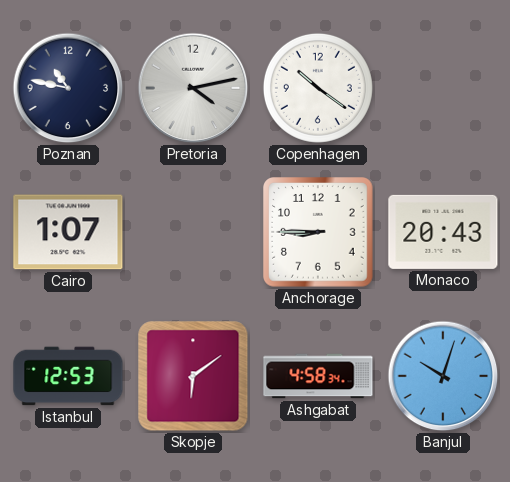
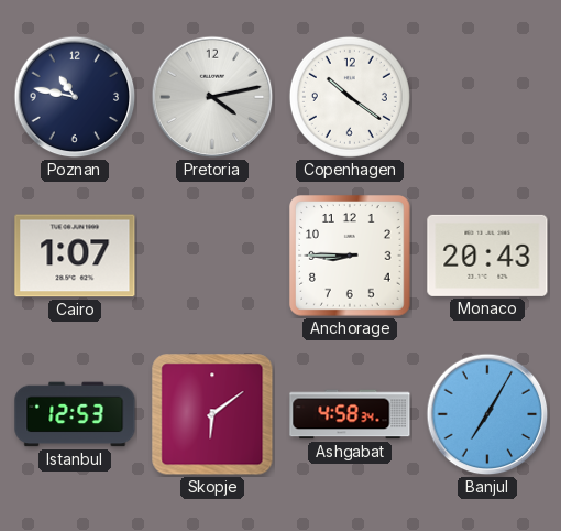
Banjul: 10:03 -> 7:05 (487, 414)
